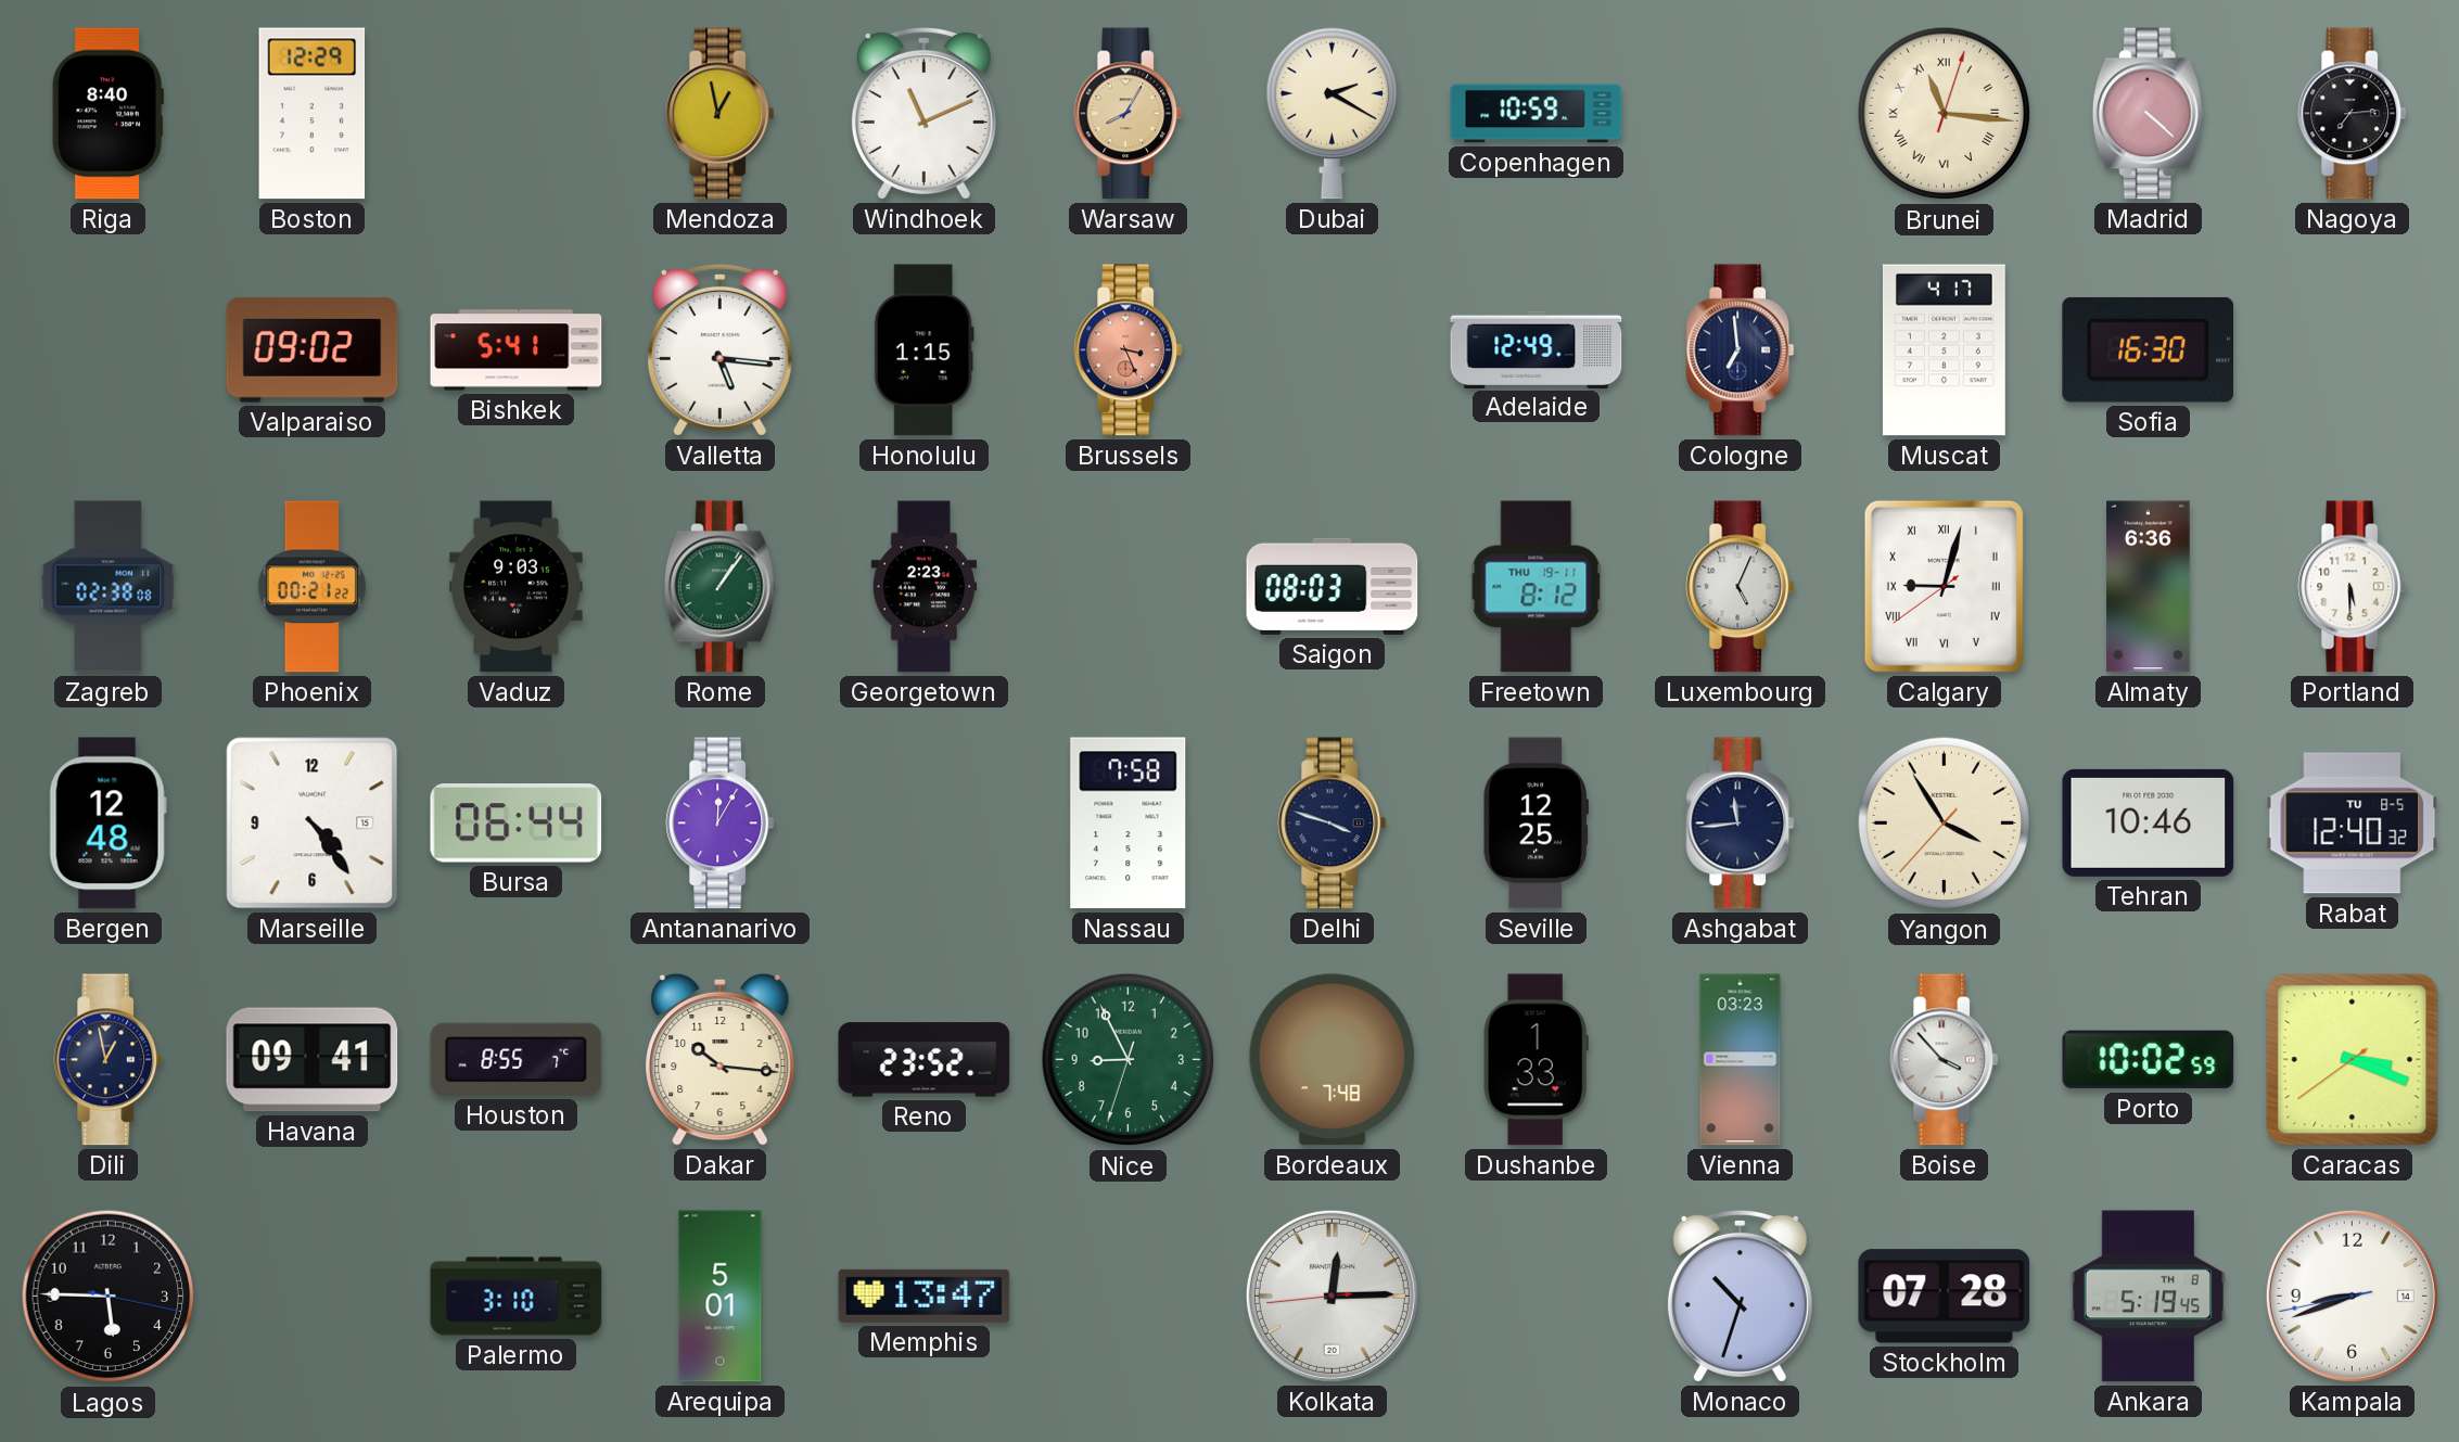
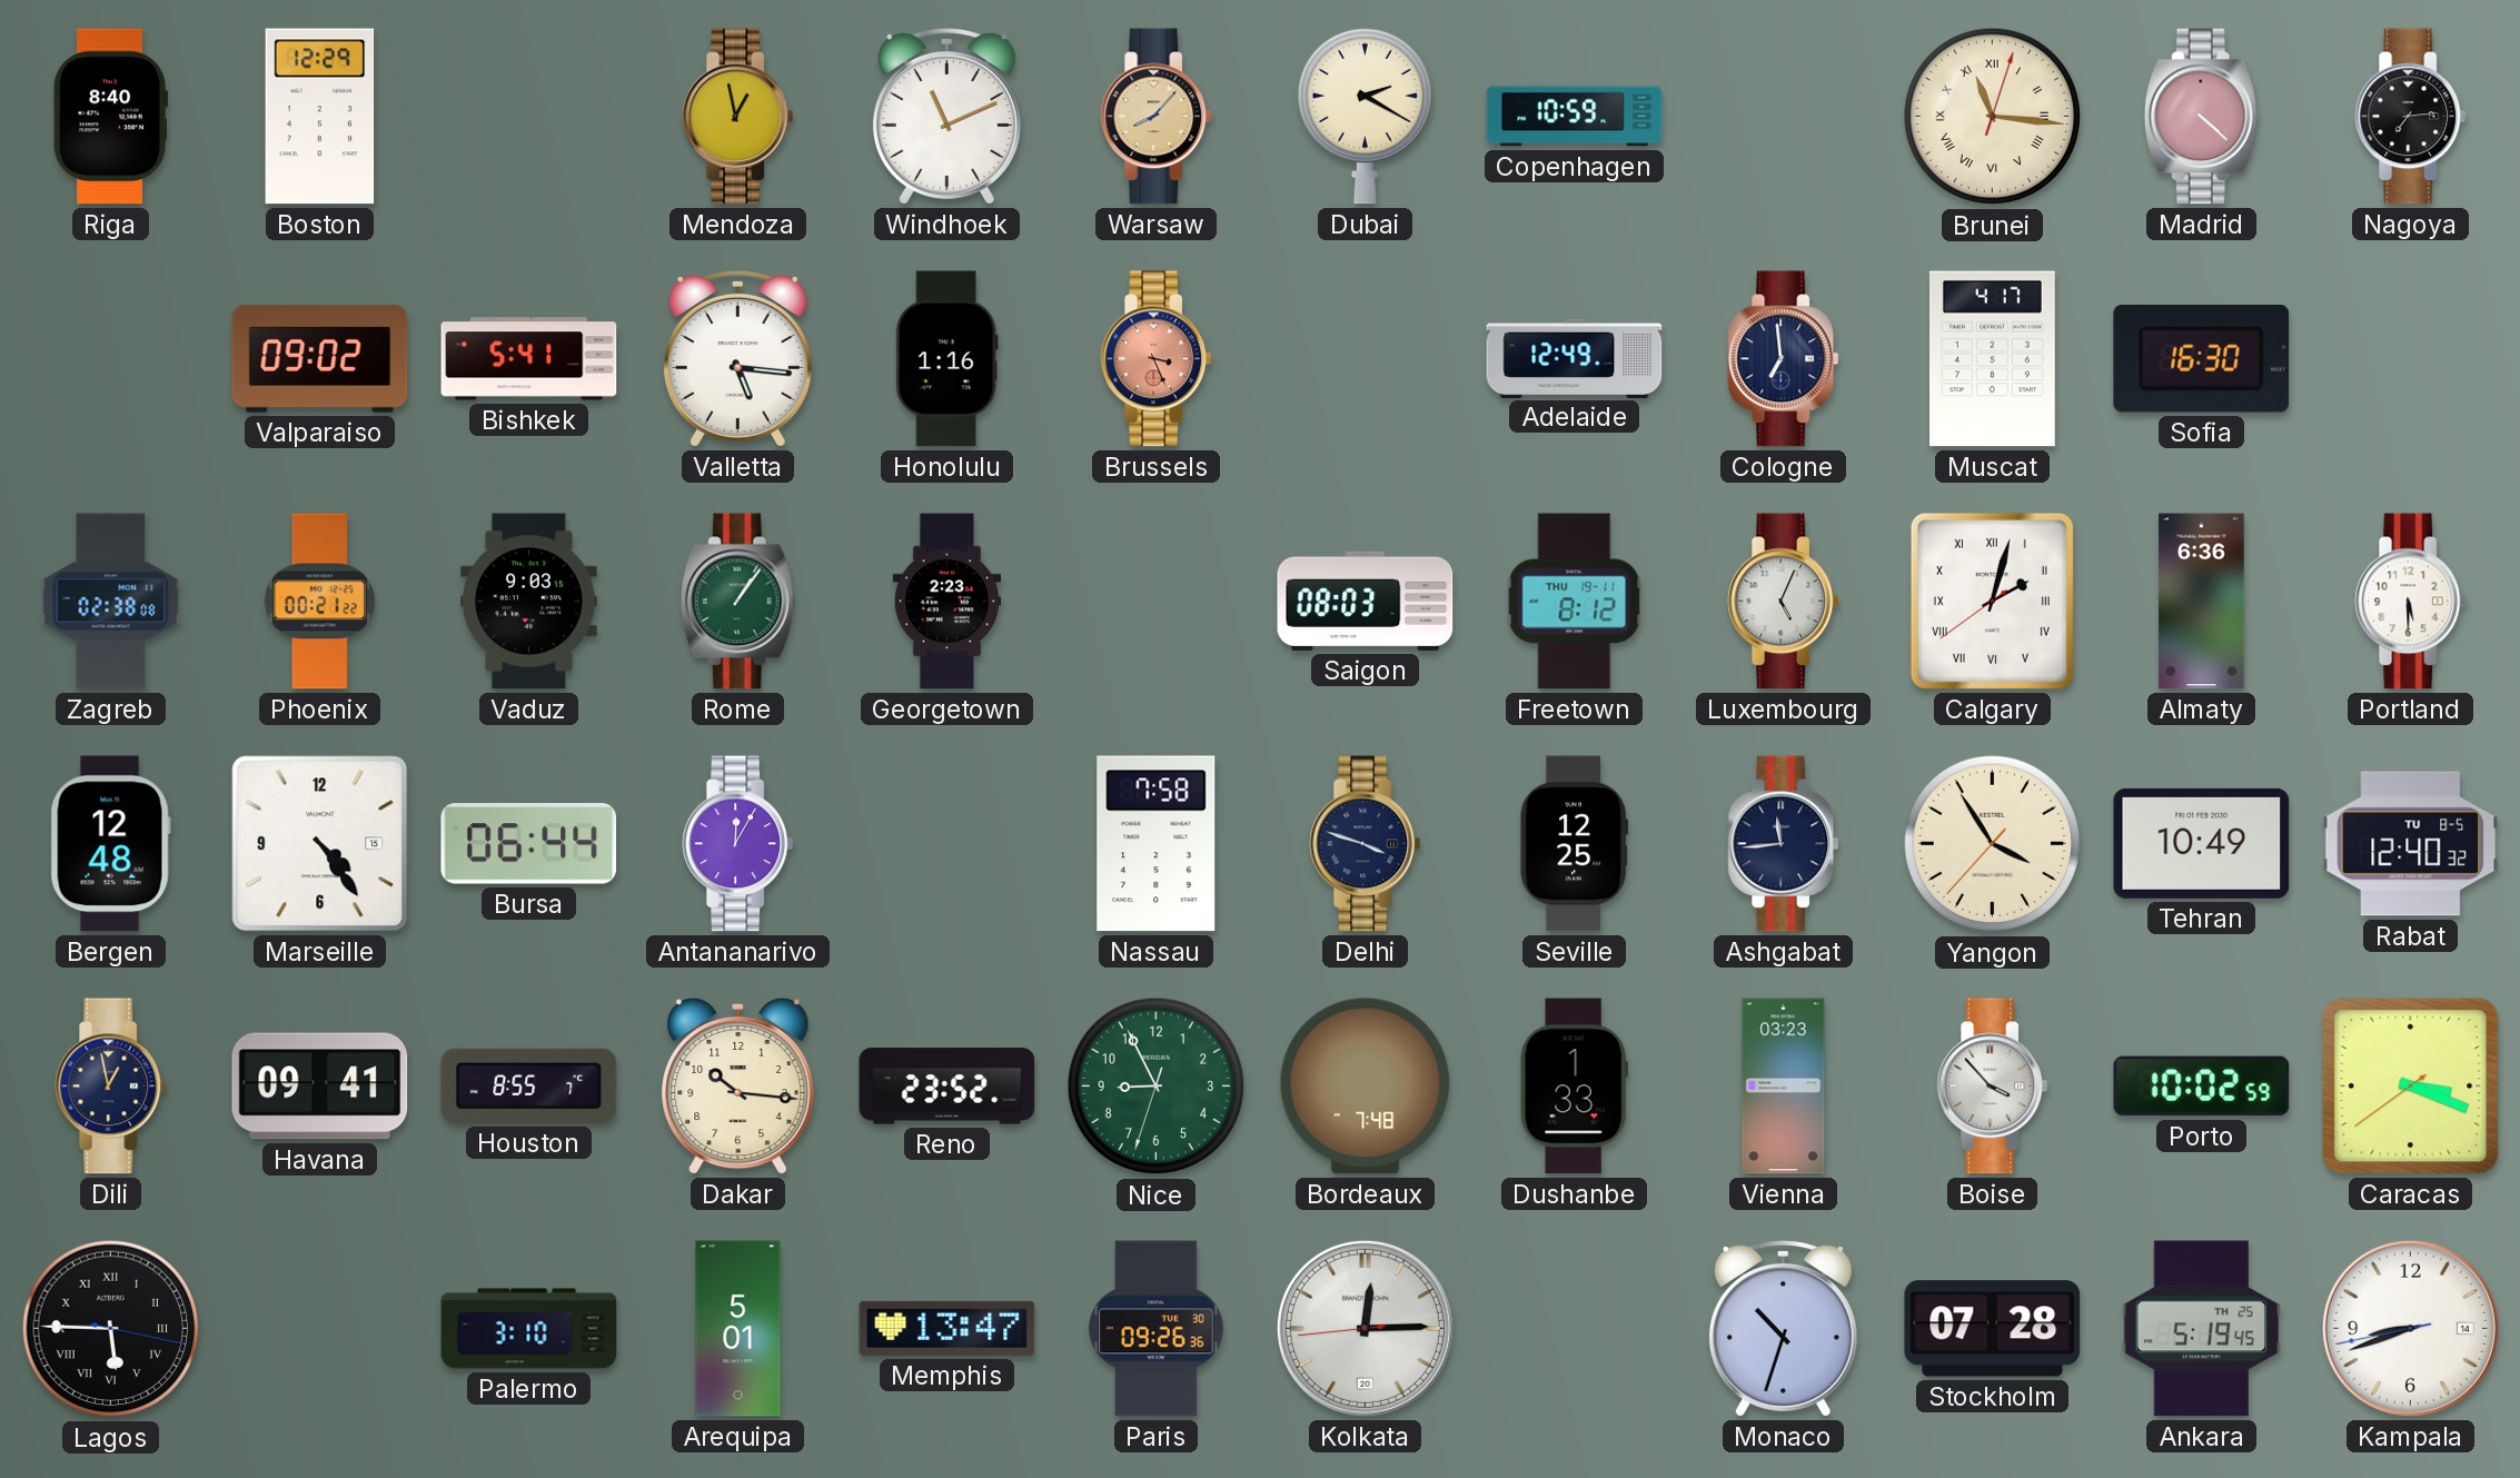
Warsaw: 8:05 -> 8:07 (1157, 117)
Honolulu: 1:15 -> 1:16 (946, 359)
Calgary: 9:02 -> 2:02 (1992, 601)
Tehran: 10:46 -> 10:49 (2202, 843)
Lagos numerals: Arabic -> Roman (111, 1329)
Paris: none -> 09:26 (1157, 1329)
Ankara date: TH 8 -> TH 25 (2201, 1329)
